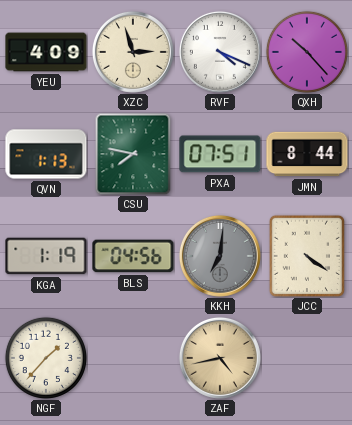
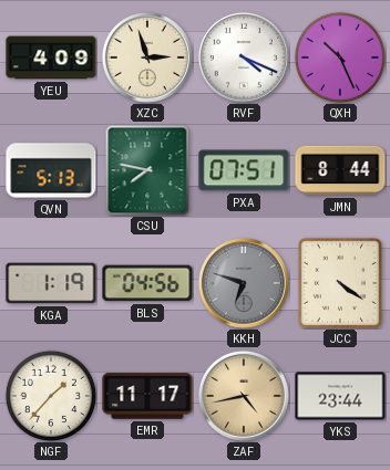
QXH: 10:23 -> 10:26 (340, 58)
QVN: 1:13 -> 5:13 (51, 170)
KKH: 7:01 -> 6:48 (244, 283)
EMR: none -> 11:17 (147, 396)
YKS: none -> 23:44 (340, 396)
